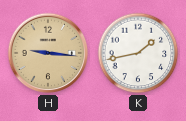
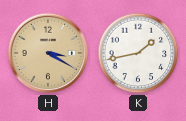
H: 9:16 -> 3:20 (48, 53)
